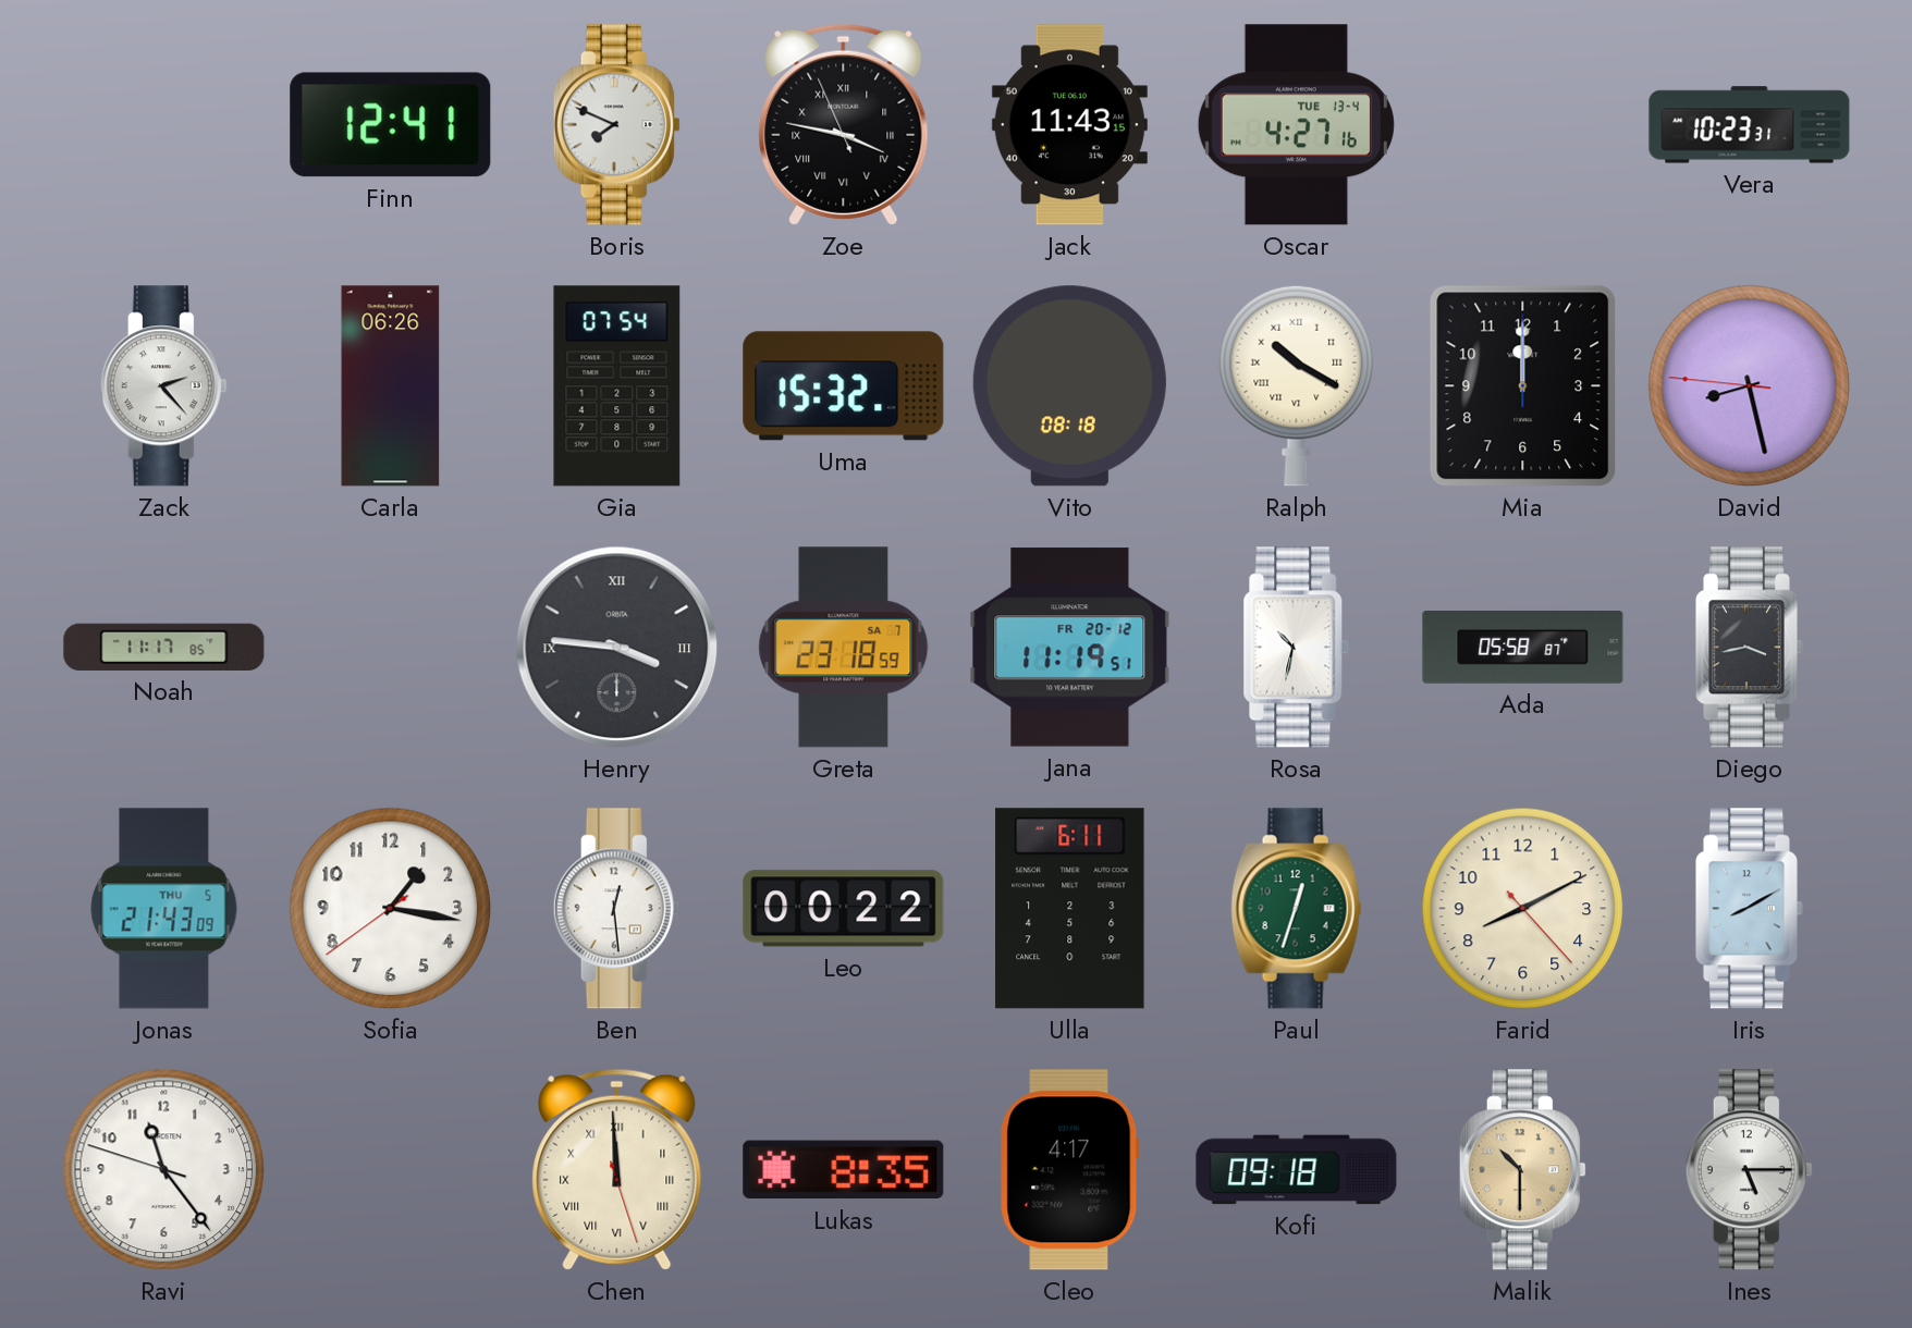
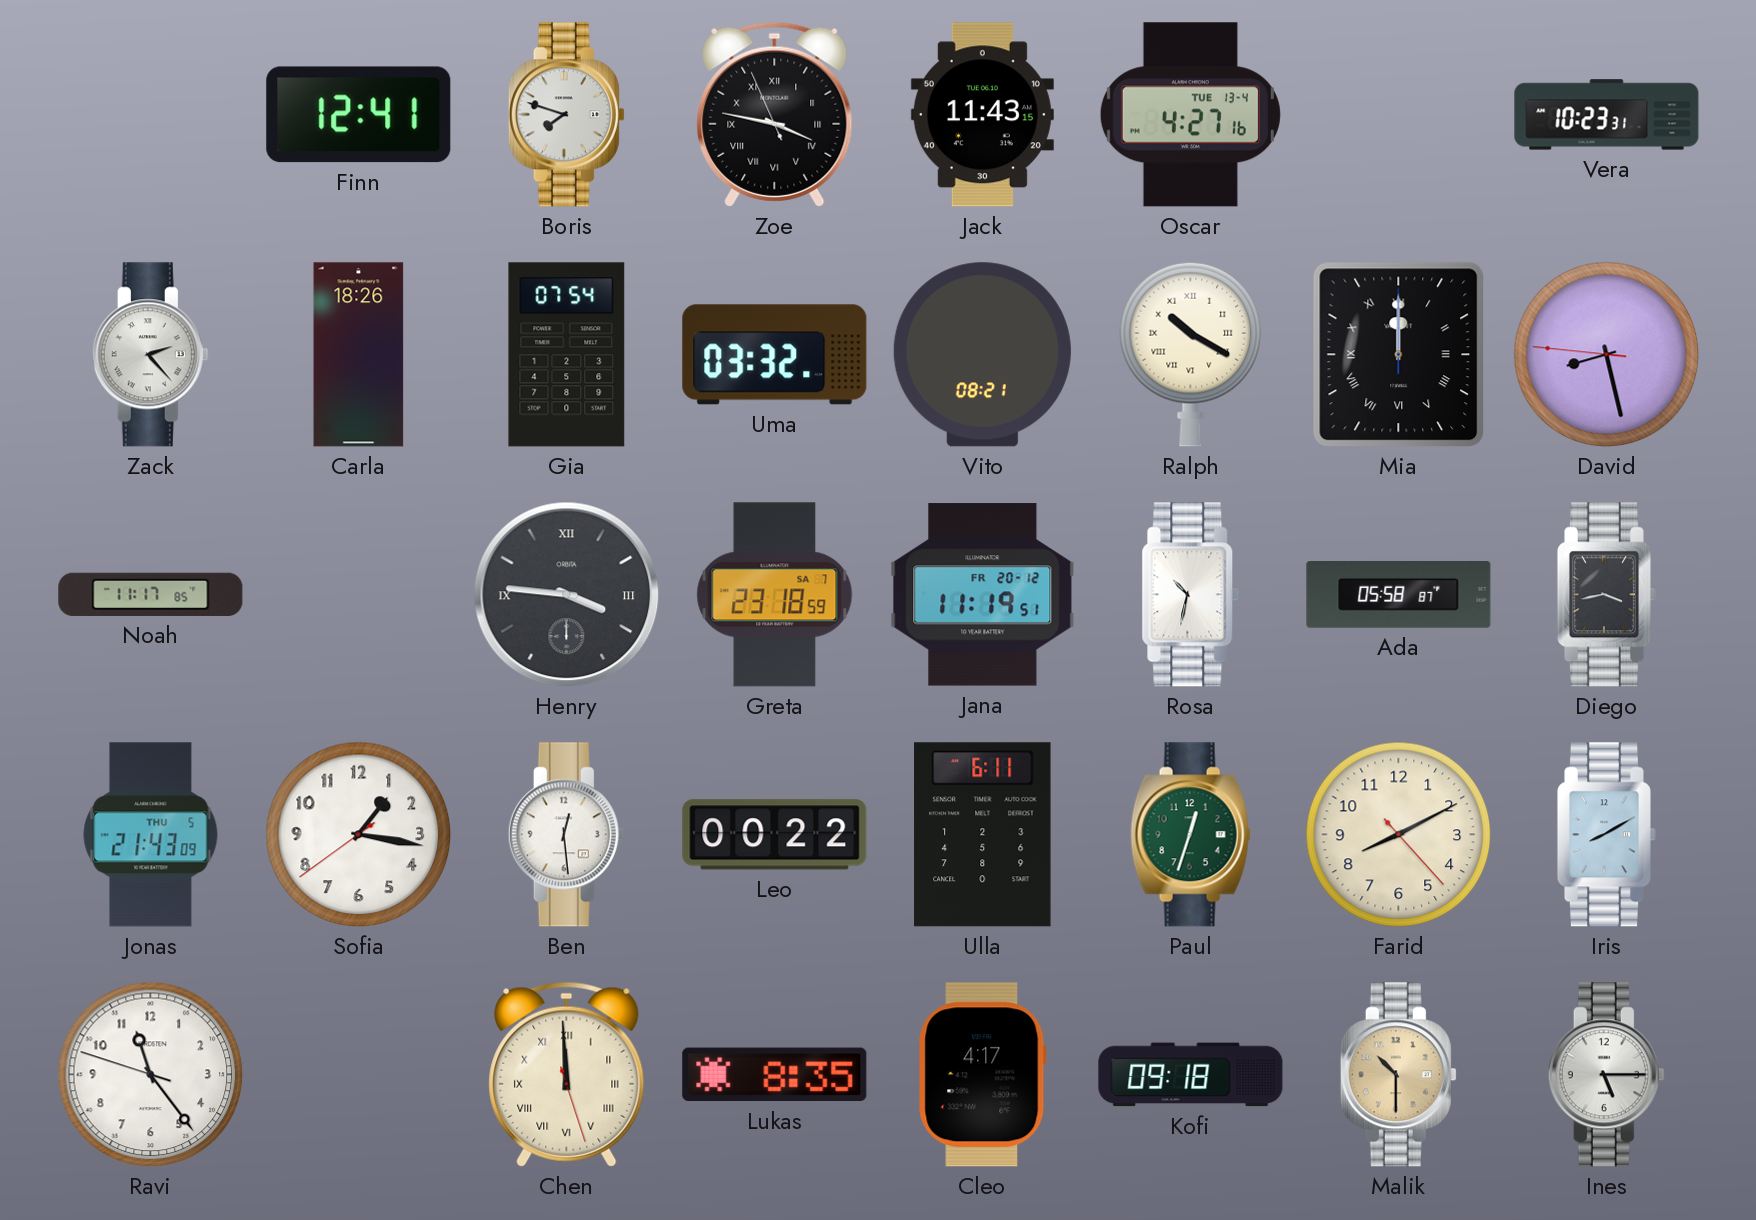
Boris: 7:49 -> 7:48 (566, 115)
Carla: 06:26 -> 18:26 (359, 355)
Uma: 15:32 -> 03:32 (775, 355)
Vito: 08:18 -> 08:21 (982, 355)
Mia numerals: Arabic -> Roman (1399, 355)
